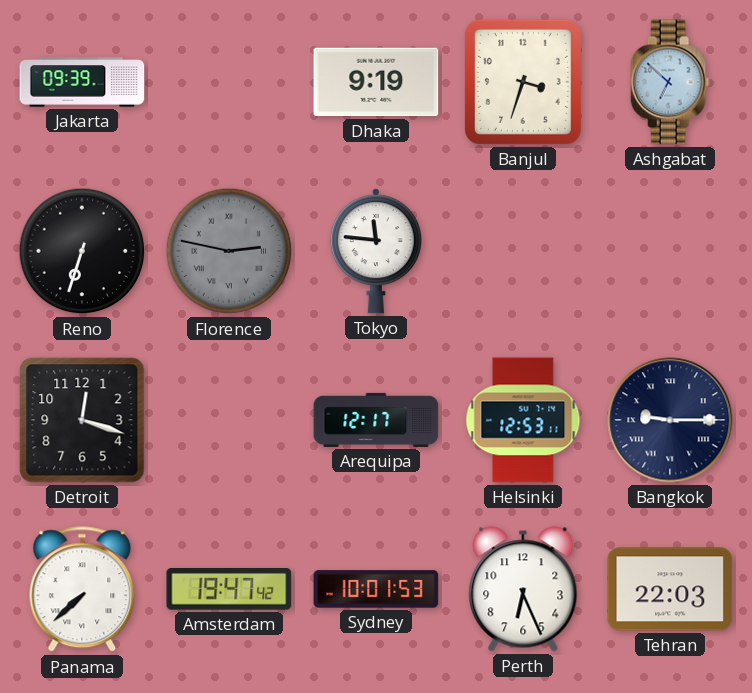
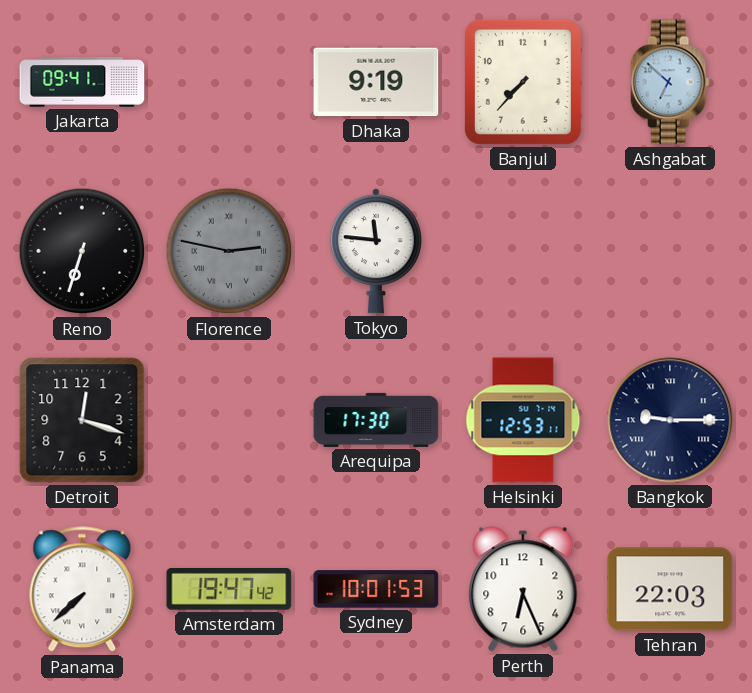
Jakarta: 09:39 -> 09:41 (82, 82)
Banjul: 3:33 -> 7:37 (523, 82)
Arequipa: 12:17 -> 17:30 (376, 420)
